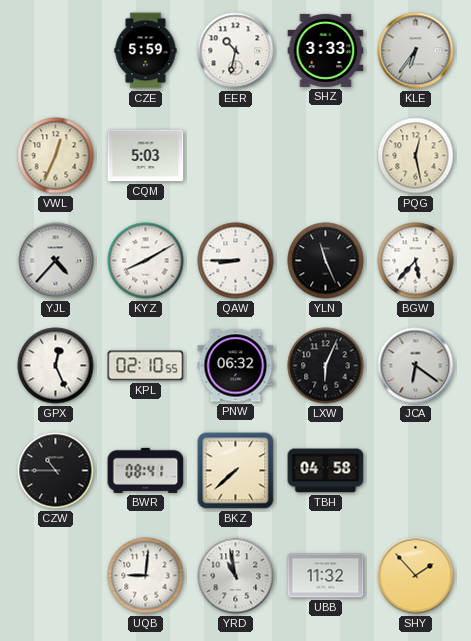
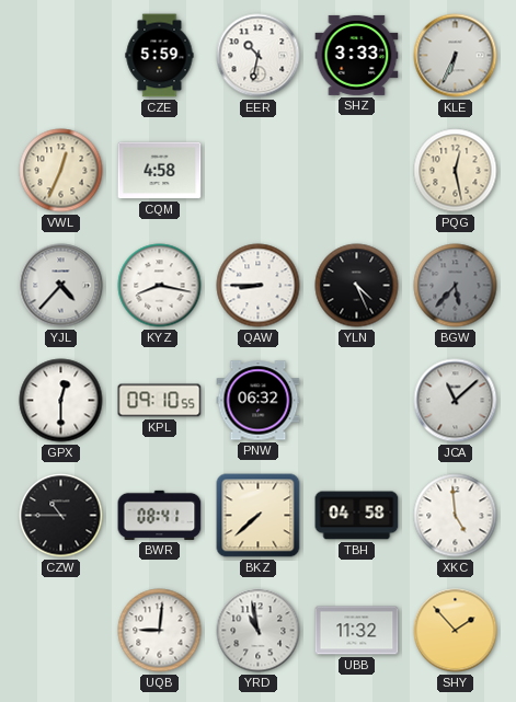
KLE: 6:36 -> 6:34 (456, 56)
CQM: 5:03 -> 4:58 (160, 171)
KYZ: 8:10 -> 8:17 (160, 286)
YLN: 11:26 -> 4:26 (357, 286)
BGW dial: white -> grey (456, 286)
GPX: 12:26 -> 12:30 (61, 401)
KPL: 02:10 -> 09:10 (160, 401)
LXW: 6:04 -> none (326, 366)
JCA: 6:21 -> 11:08 (456, 401)
XKC: none -> 4:59 (456, 516)
